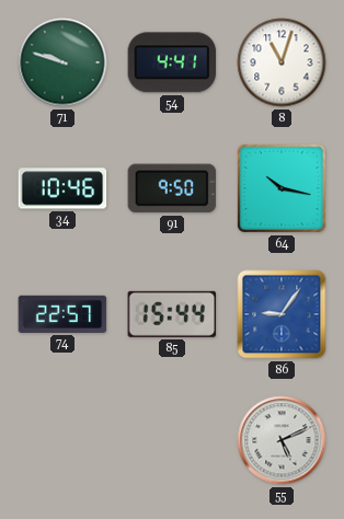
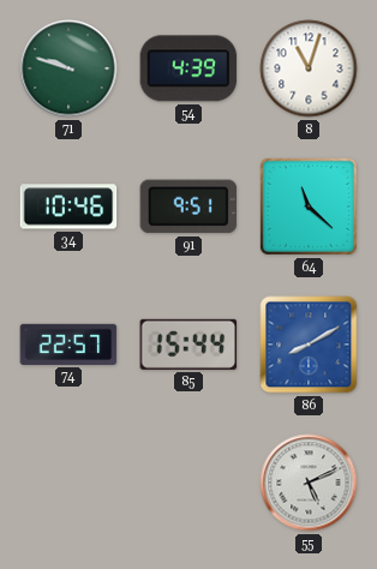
54: 4:41 -> 4:39 (188, 68)
91: 9:50 -> 9:51 (188, 206)
64: 10:17 -> 11:22 (309, 206)
86: 9:06 -> 8:10 (309, 345)
